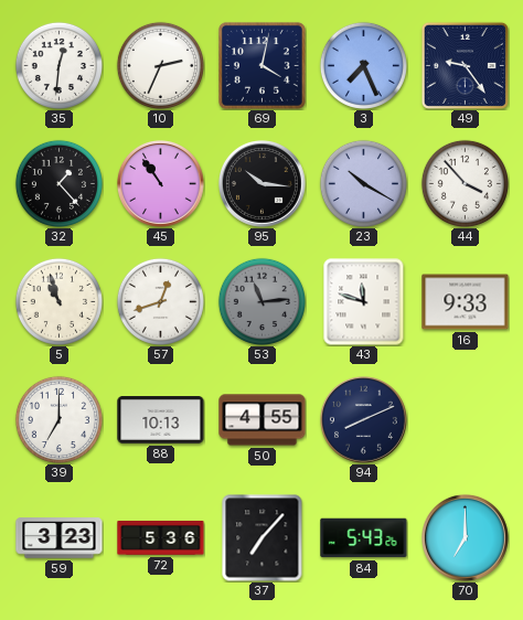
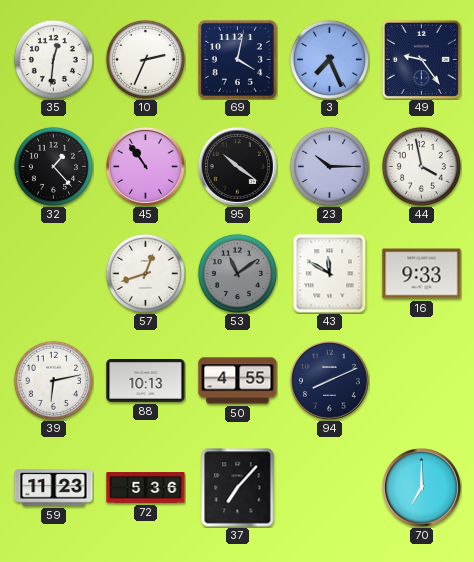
95: 10:16 -> 10:21 (238, 167)
23: 10:20 -> 10:15 (329, 166)
44: 3:53 -> 3:58 (421, 166)
5: 10:57 -> none (58, 301)
53: 11:14 -> 11:09 (237, 273)
43: 11:48 -> 11:50 (330, 274)
39: 7:00 -> 6:13 (53, 380)
59: 3:23 -> 11:23 (54, 488)
84: 5:43 -> none (364, 538)
